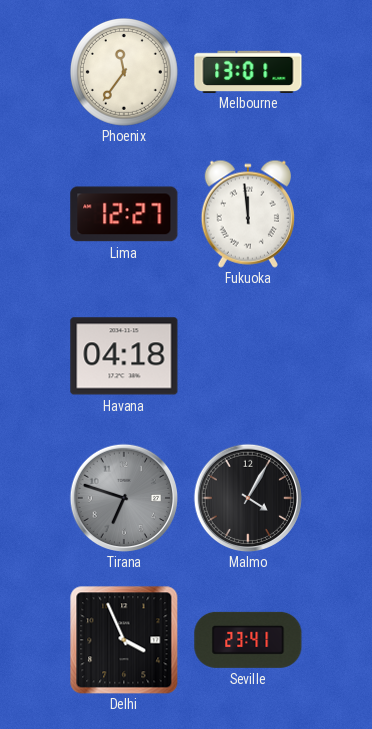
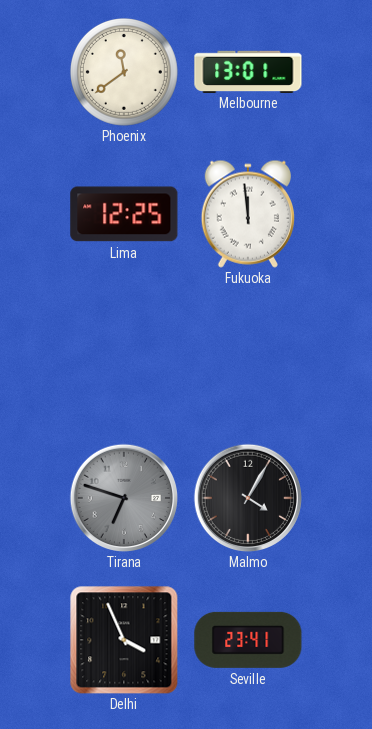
Phoenix: 11:36 -> 11:39 (124, 72)
Lima: 12:27 -> 12:25 (124, 214)
Havana: 04:18 -> none (124, 356)
